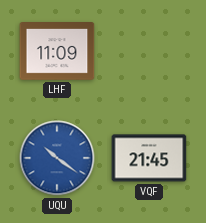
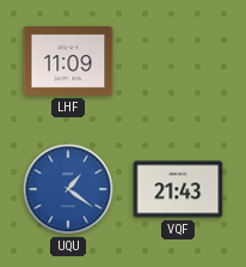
UQU: 10:21 -> 1:21 (68, 189)
VQF: 21:45 -> 21:43 (178, 189)
